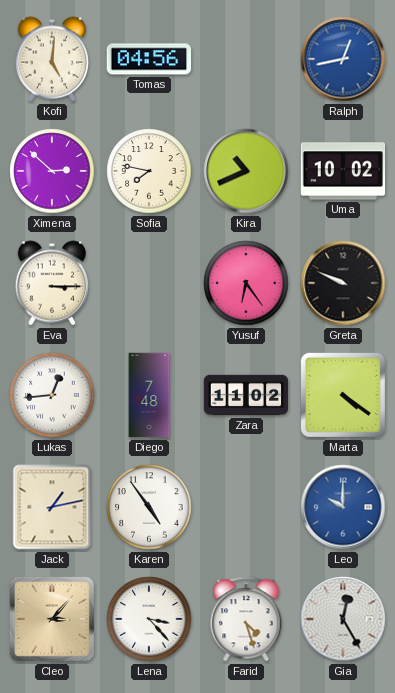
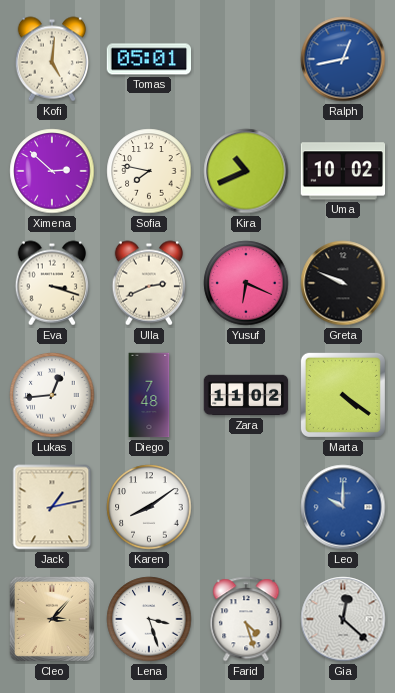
Tomas: 04:56 -> 05:01 (149, 59)
Eva: 3:15 -> 3:18 (52, 283)
Ulla: none -> 2:41 (149, 283)
Yusuf: 6:24 -> 6:19 (246, 283)
Karen: 4:54 -> 8:09 (149, 507)
Lena: 3:23 -> 3:27 (149, 619)
Gia: 12:25 -> 12:22 (343, 619)
